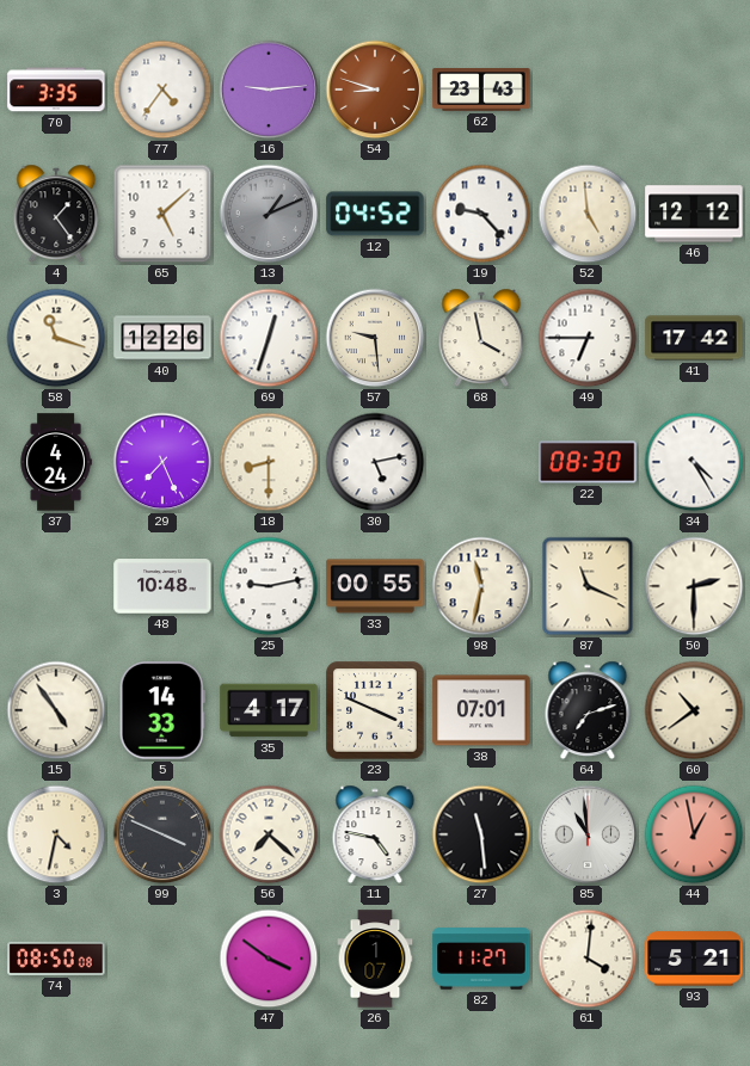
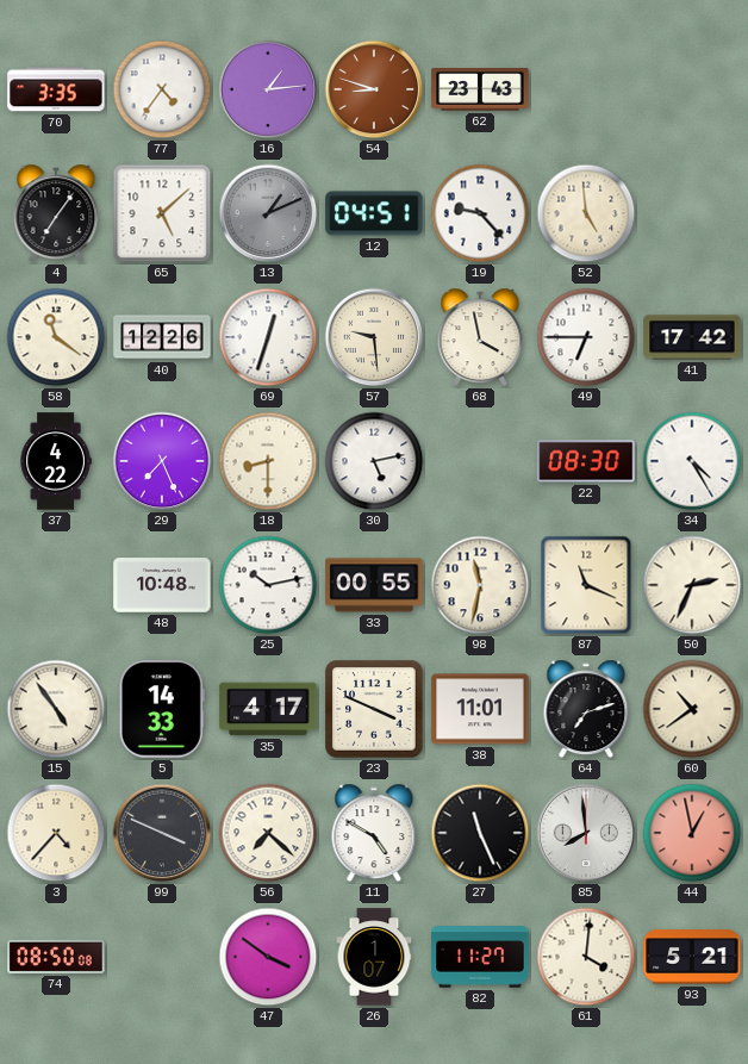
16: 9:14 -> 1:14 (268, 89)
4: 1:24 -> 7:06 (56, 213)
12: 04:52 -> 04:51 (374, 213)
46: 12:12 -> none (694, 214)
58: 11:18 -> 11:21 (56, 337)
37: 4:24 -> 4:22 (56, 461)
25: 9:13 -> 10:13 (268, 585)
50: 2:30 -> 2:34 (692, 585)
38: 07:01 -> 11:01 (480, 709)
3: 4:32 -> 4:37 (56, 833)
11: 4:47 -> 4:50 (374, 833)
27: 11:29 -> 11:26 (480, 833)
85: 10:59 -> 7:59 (586, 833)
